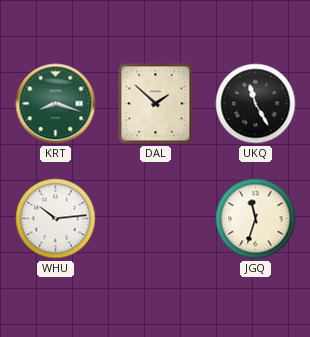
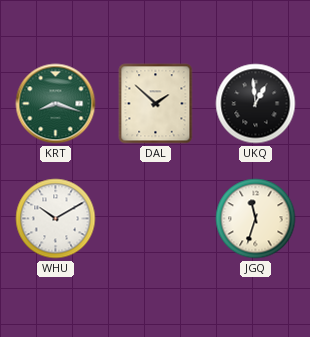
UKQ: 11:25 -> 12:59 (256, 104)
WHU: 10:14 -> 10:10 (56, 219)
